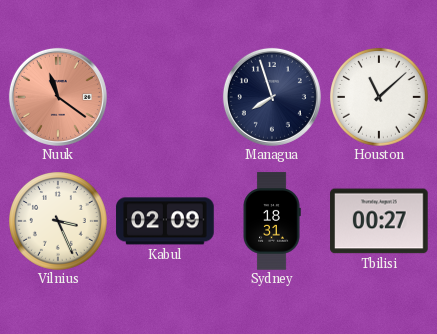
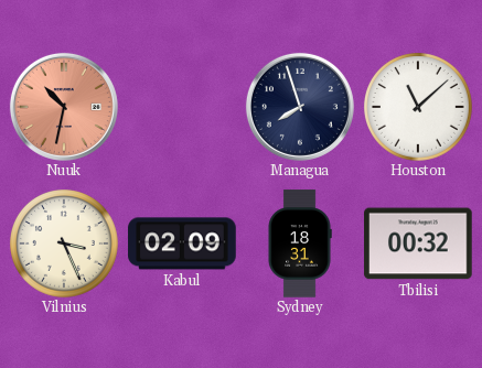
Nuuk: 11:21 -> 10:32 (64, 107)
Tbilisi: 00:27 -> 00:32 (418, 243)
